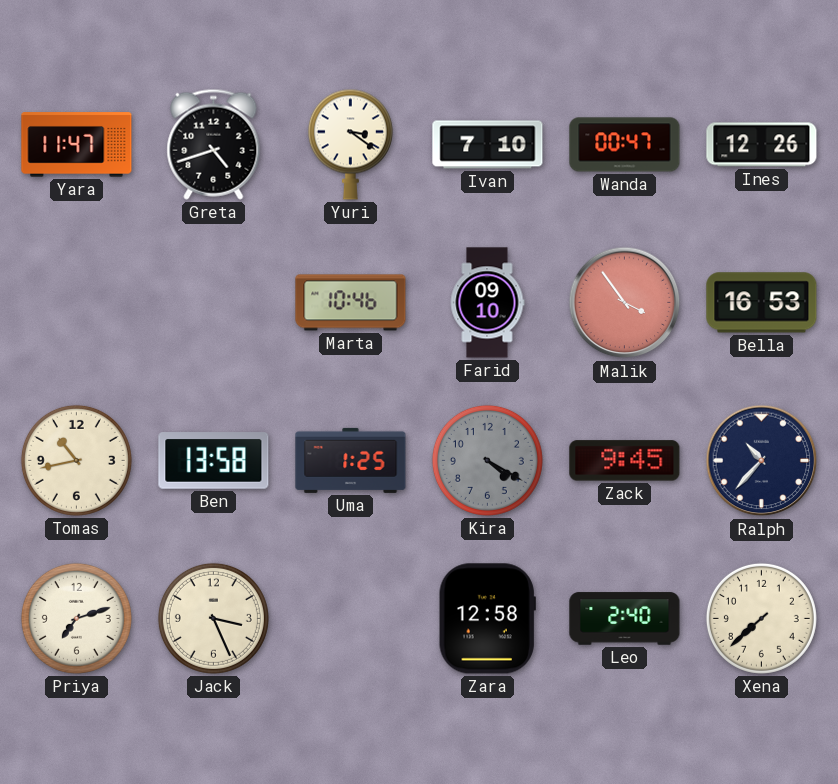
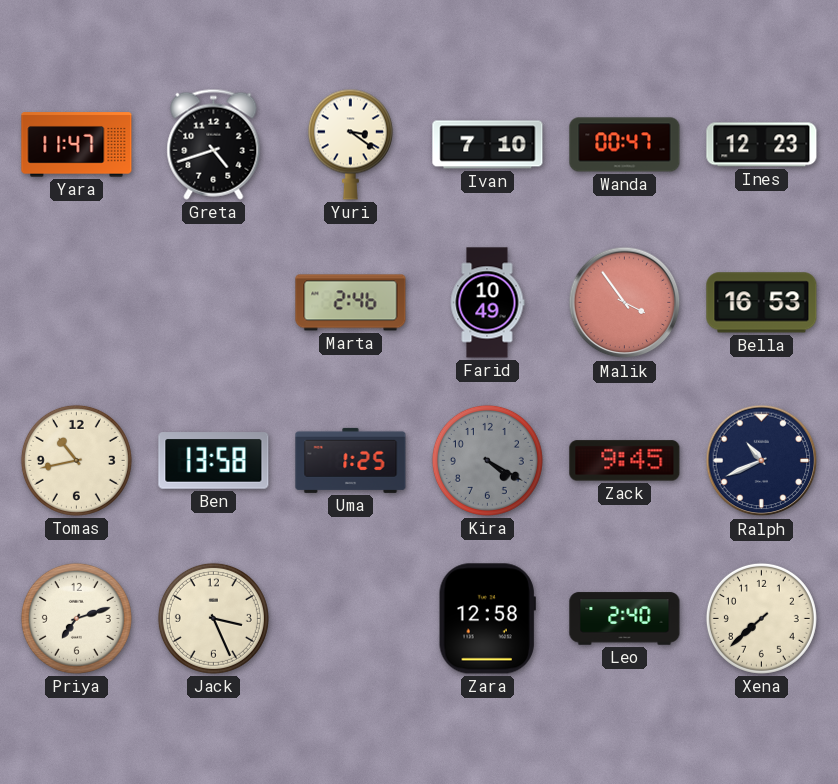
Ines: 12:26 -> 12:23 (762, 145)
Marta: 10:46 -> 2:46 (351, 303)
Farid: 09:10 -> 10:49 (487, 303)
Ralph: 10:37 -> 10:41 (762, 461)
